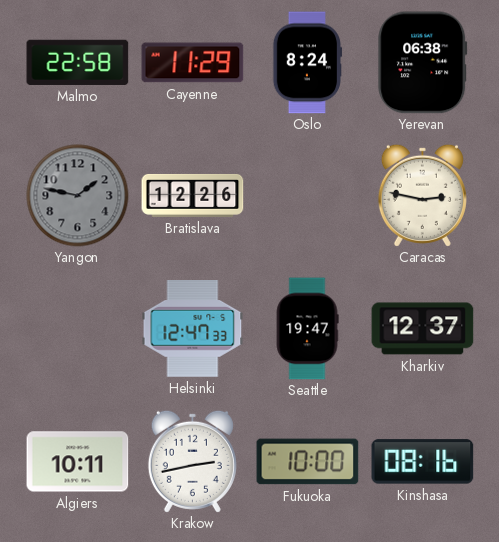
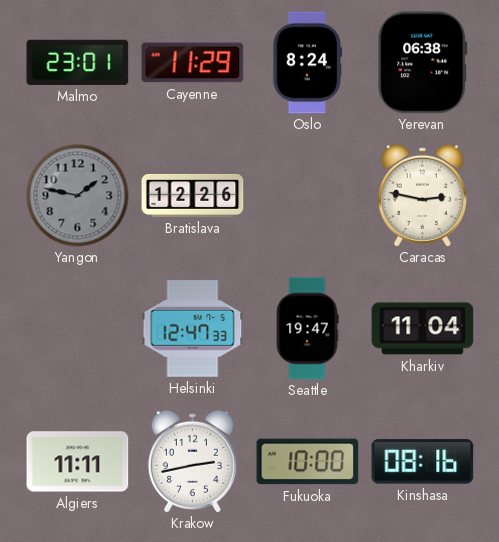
Malmo: 22:58 -> 23:01 (78, 62)
Kharkiv: 12:37 -> 11:04 (423, 329)
Algiers: 10:11 -> 11:11 (78, 462)
